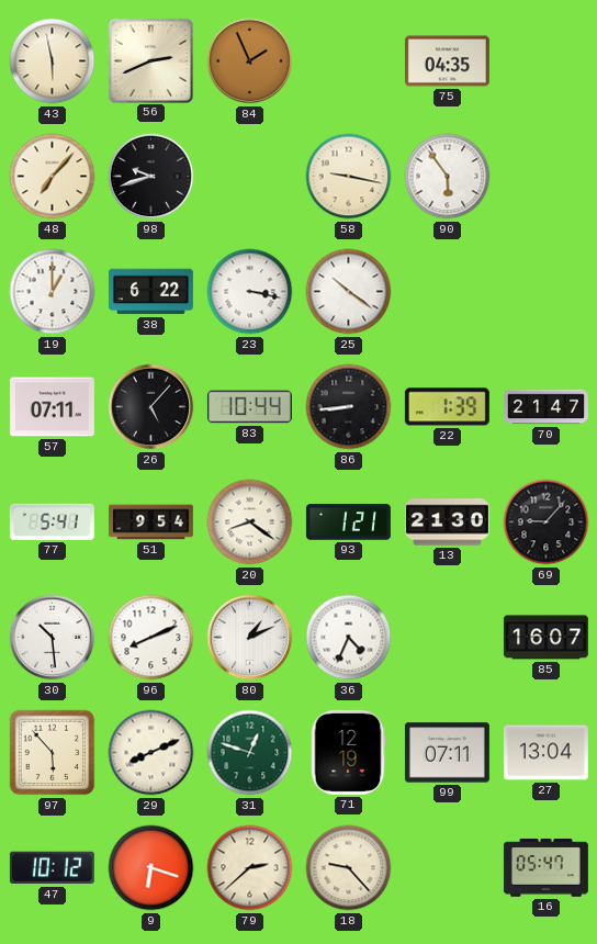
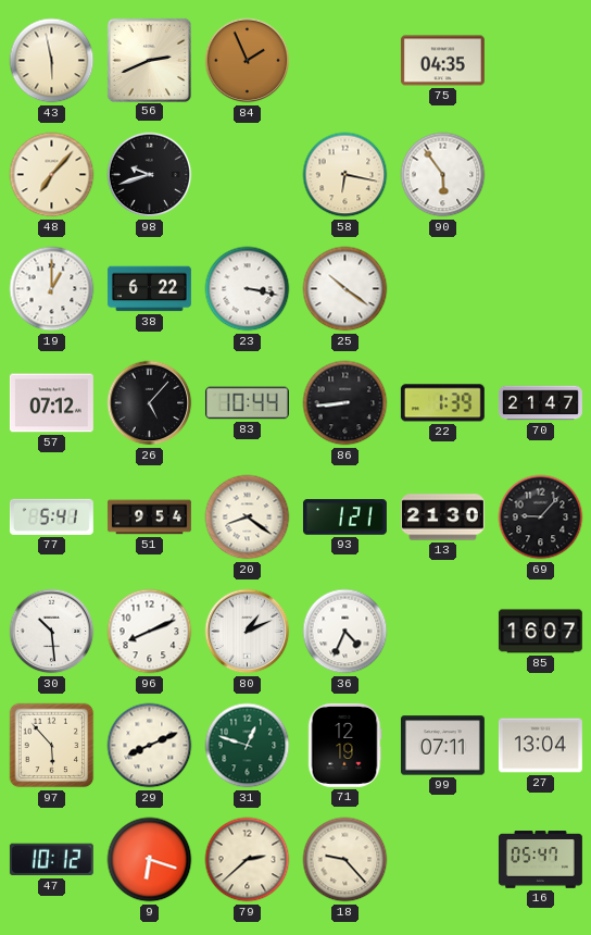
58: 9:17 -> 6:17 (345, 175)
57: 07:11 -> 07:12 (51, 403)
